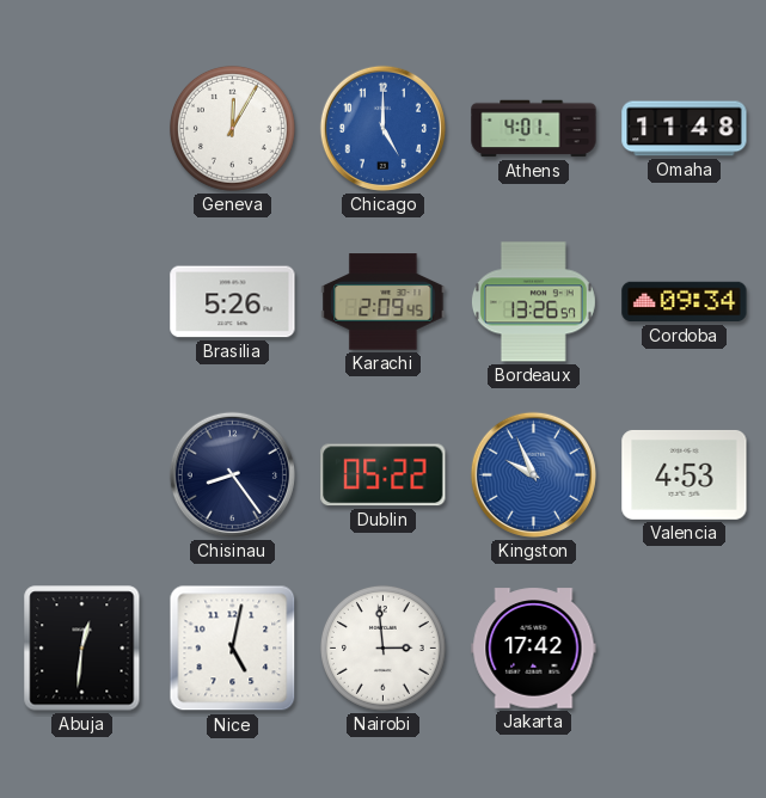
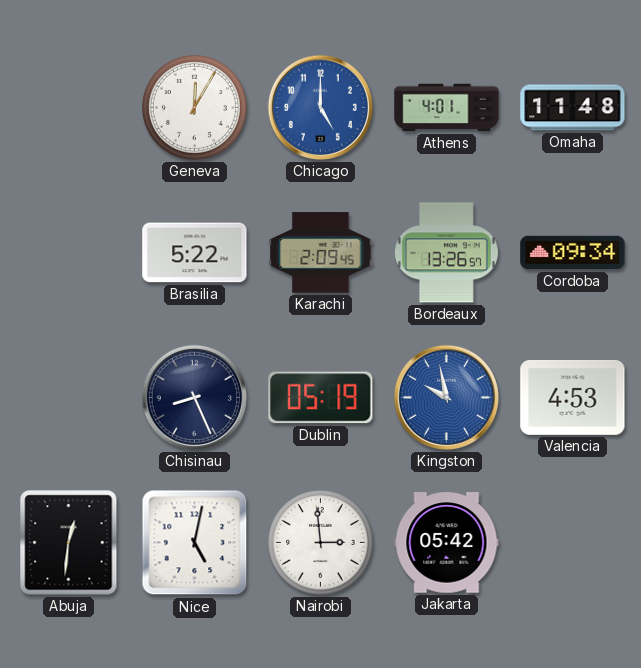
Brasilia: 5:26 -> 5:22 (195, 253)
Chisinau: 8:24 -> 8:26 (194, 397)
Dublin: 05:22 -> 05:19 (321, 398)
Kingston: 9:56 -> 9:58 (446, 397)
Jakarta: 17:42 -> 05:42 (447, 543)
